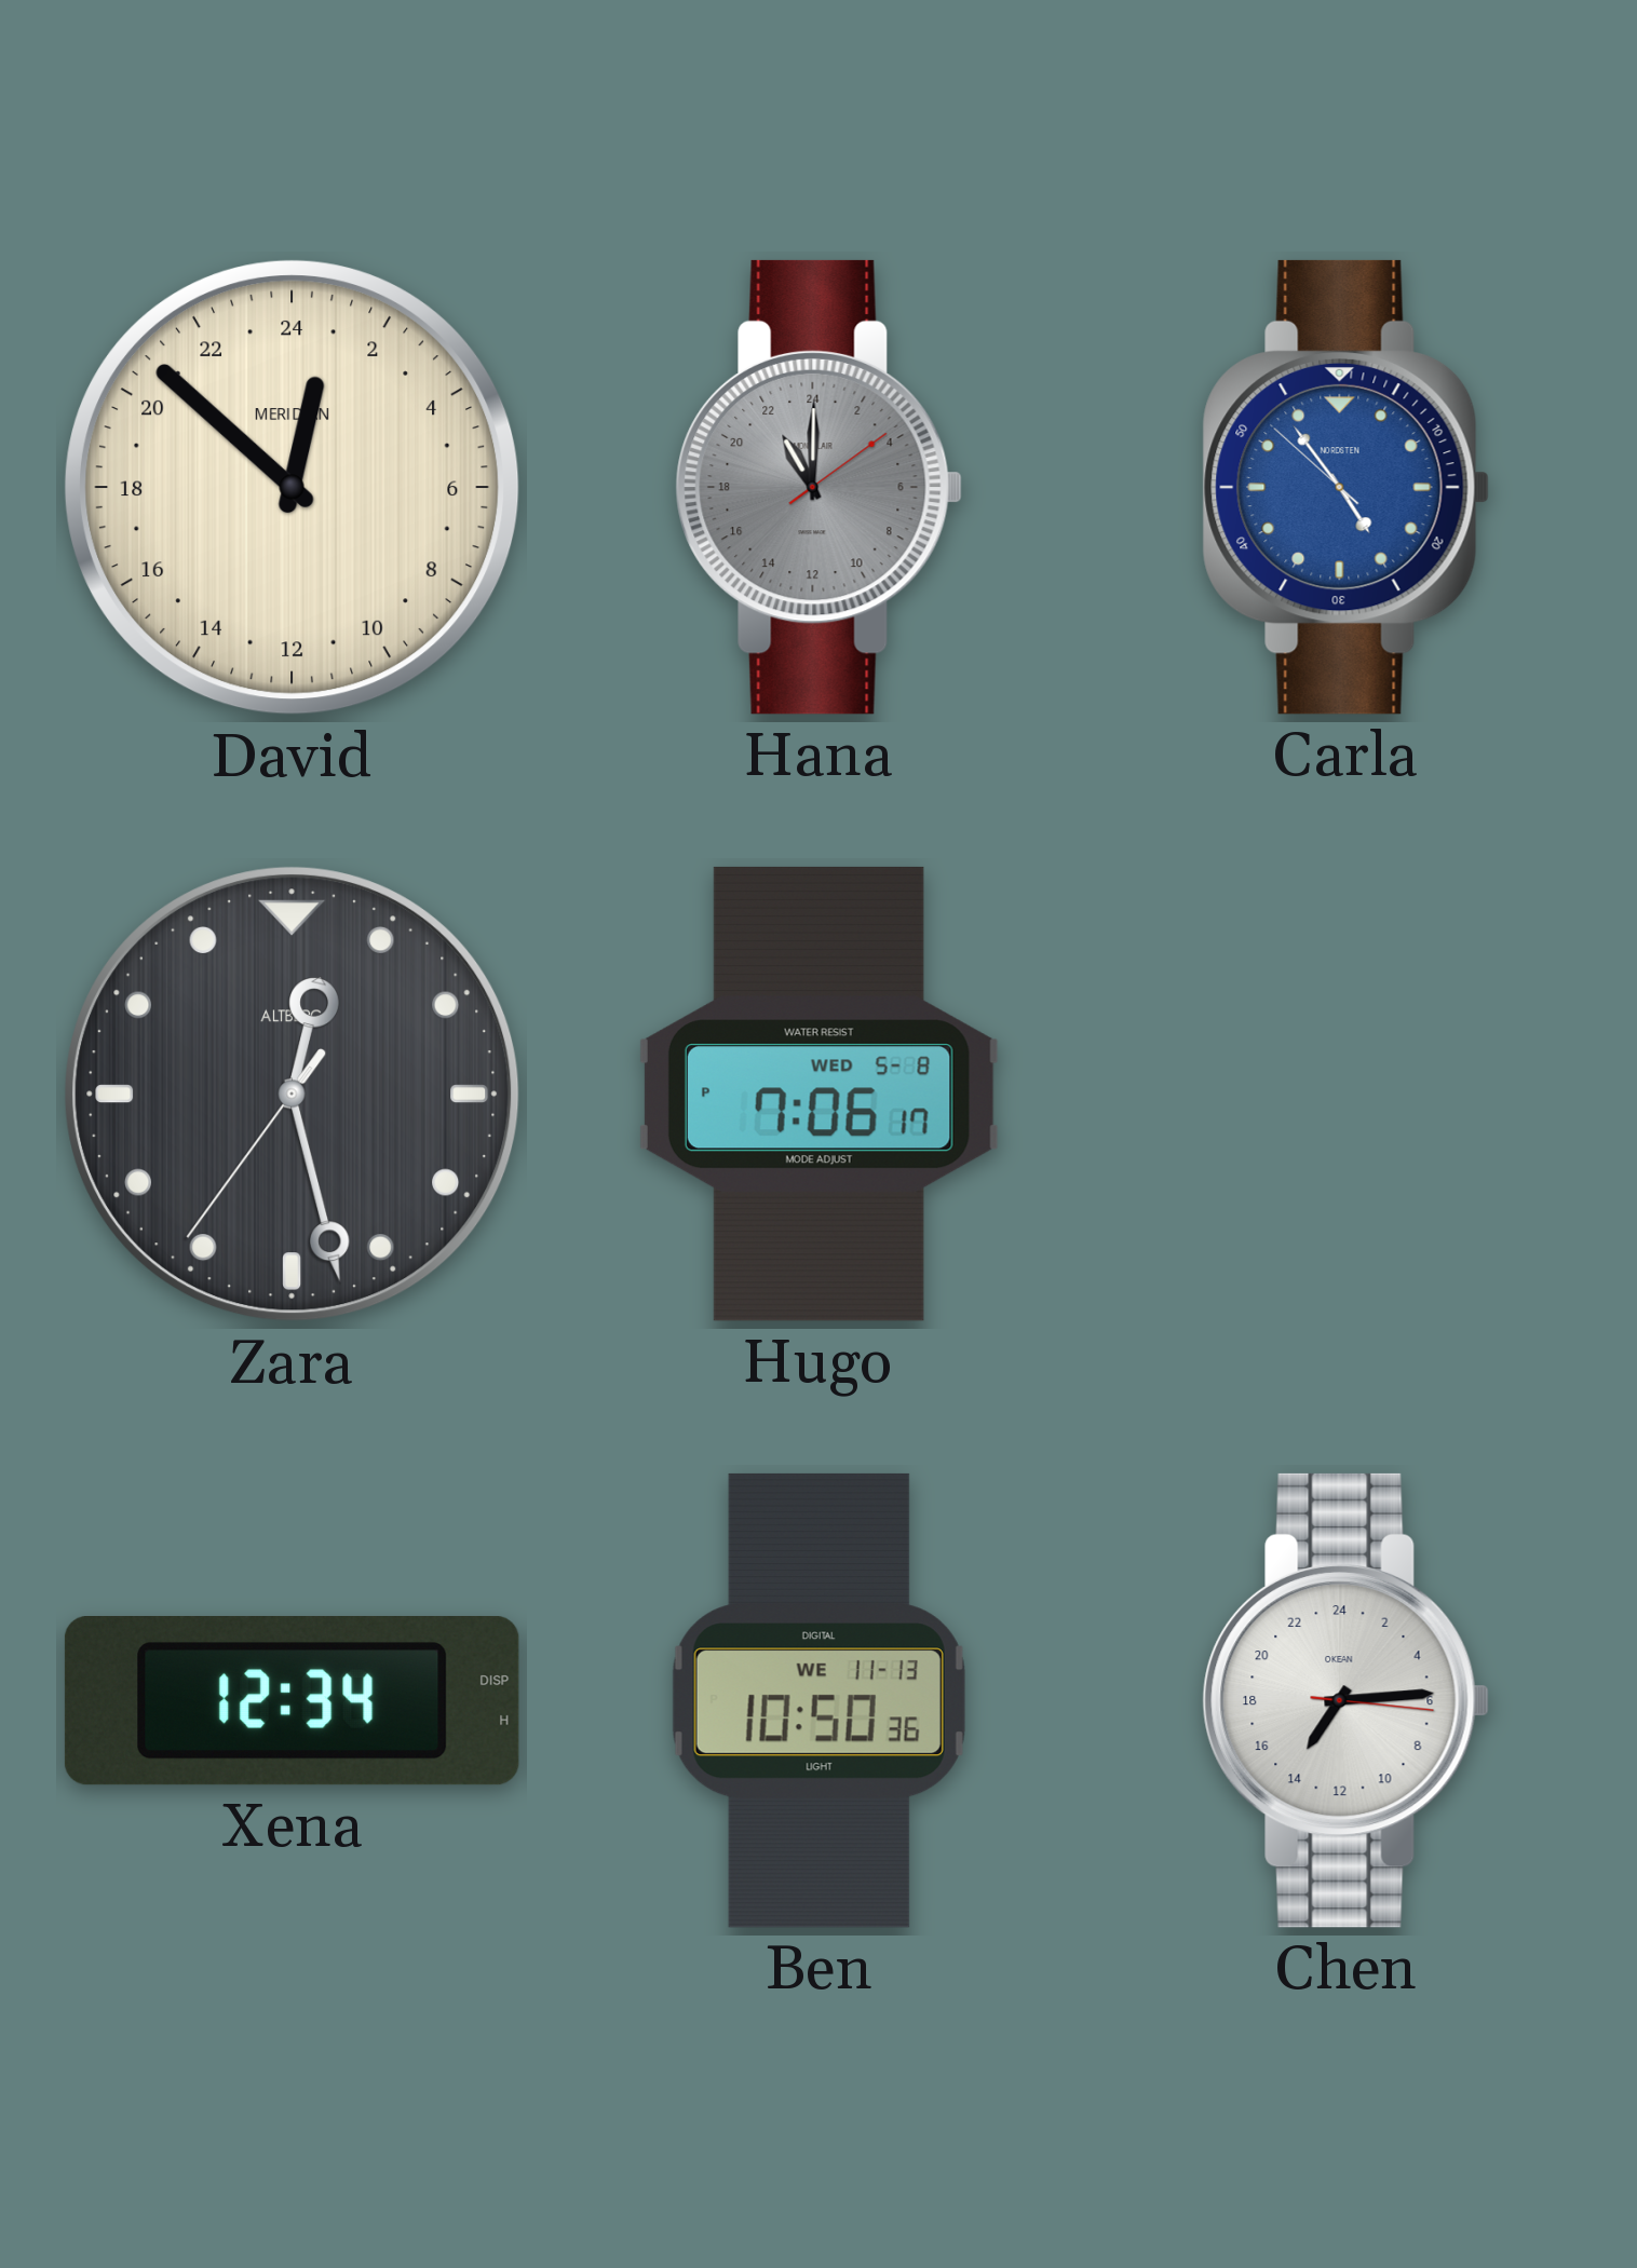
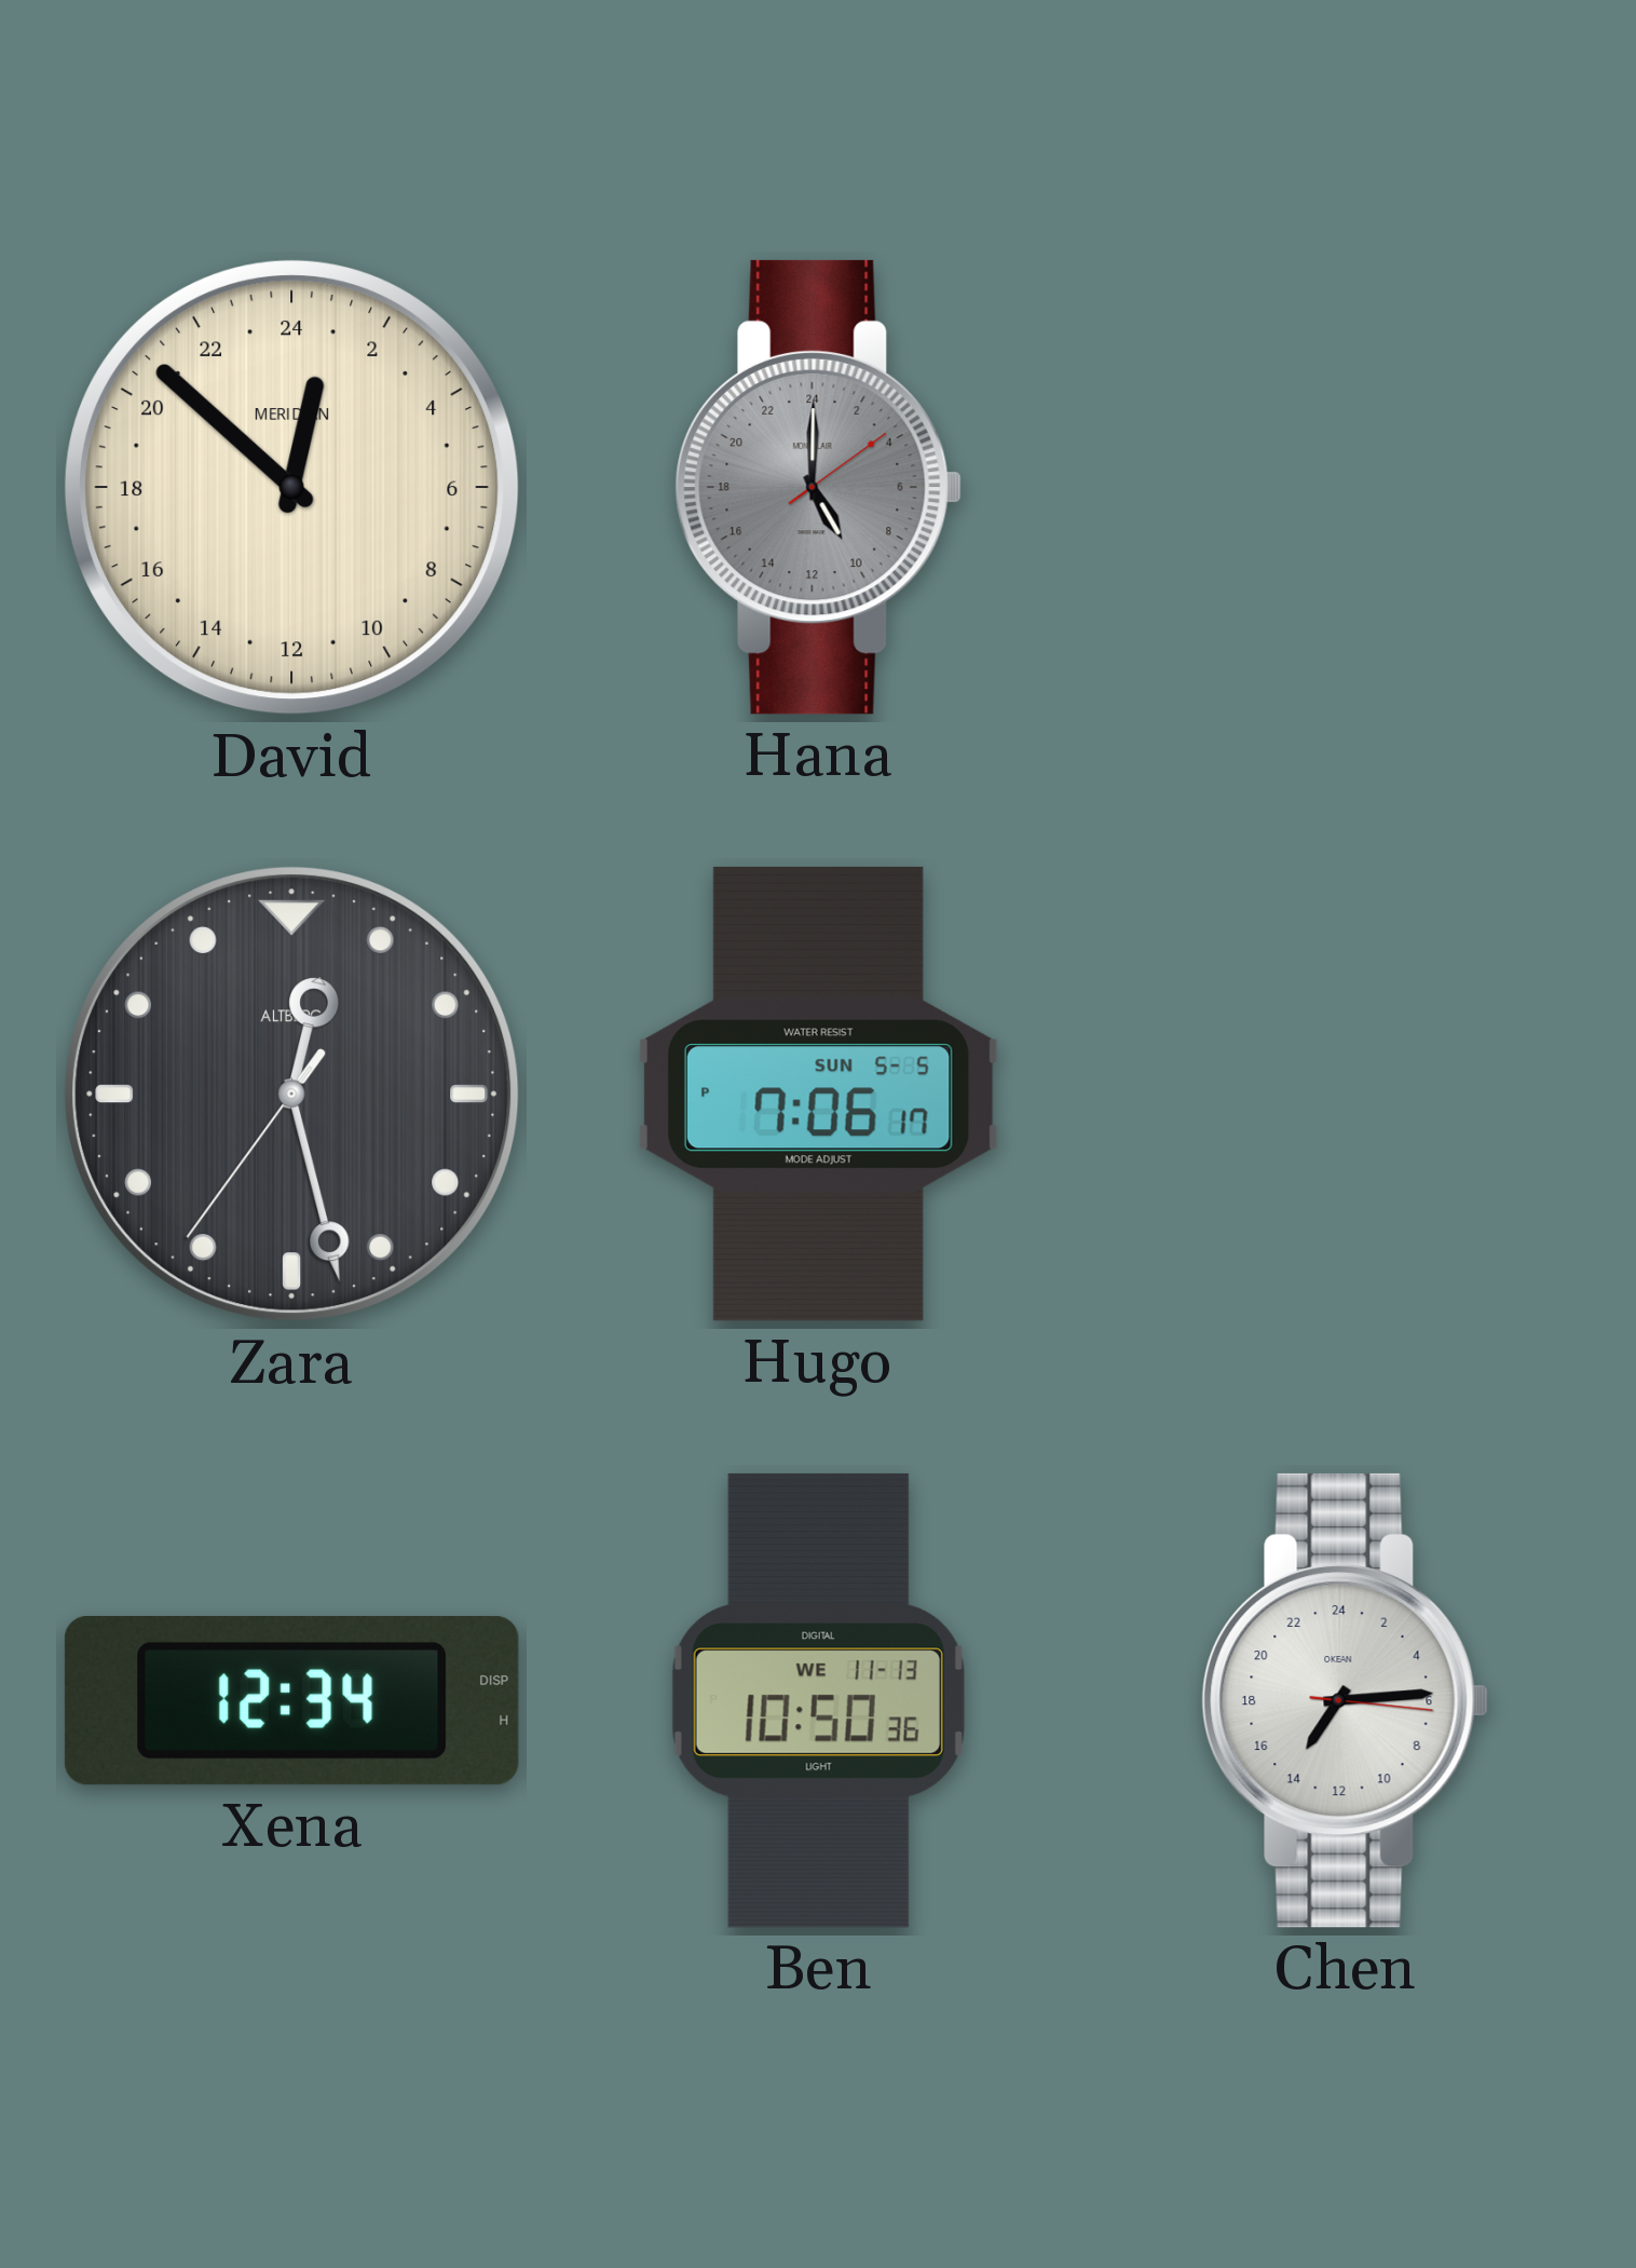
Hana: 22:00 -> 10:00 (818, 487)
Carla: 4:53 -> none (1345, 487)
Hugo date: WED 5-8 -> SUN 5-5 (818, 1094)
